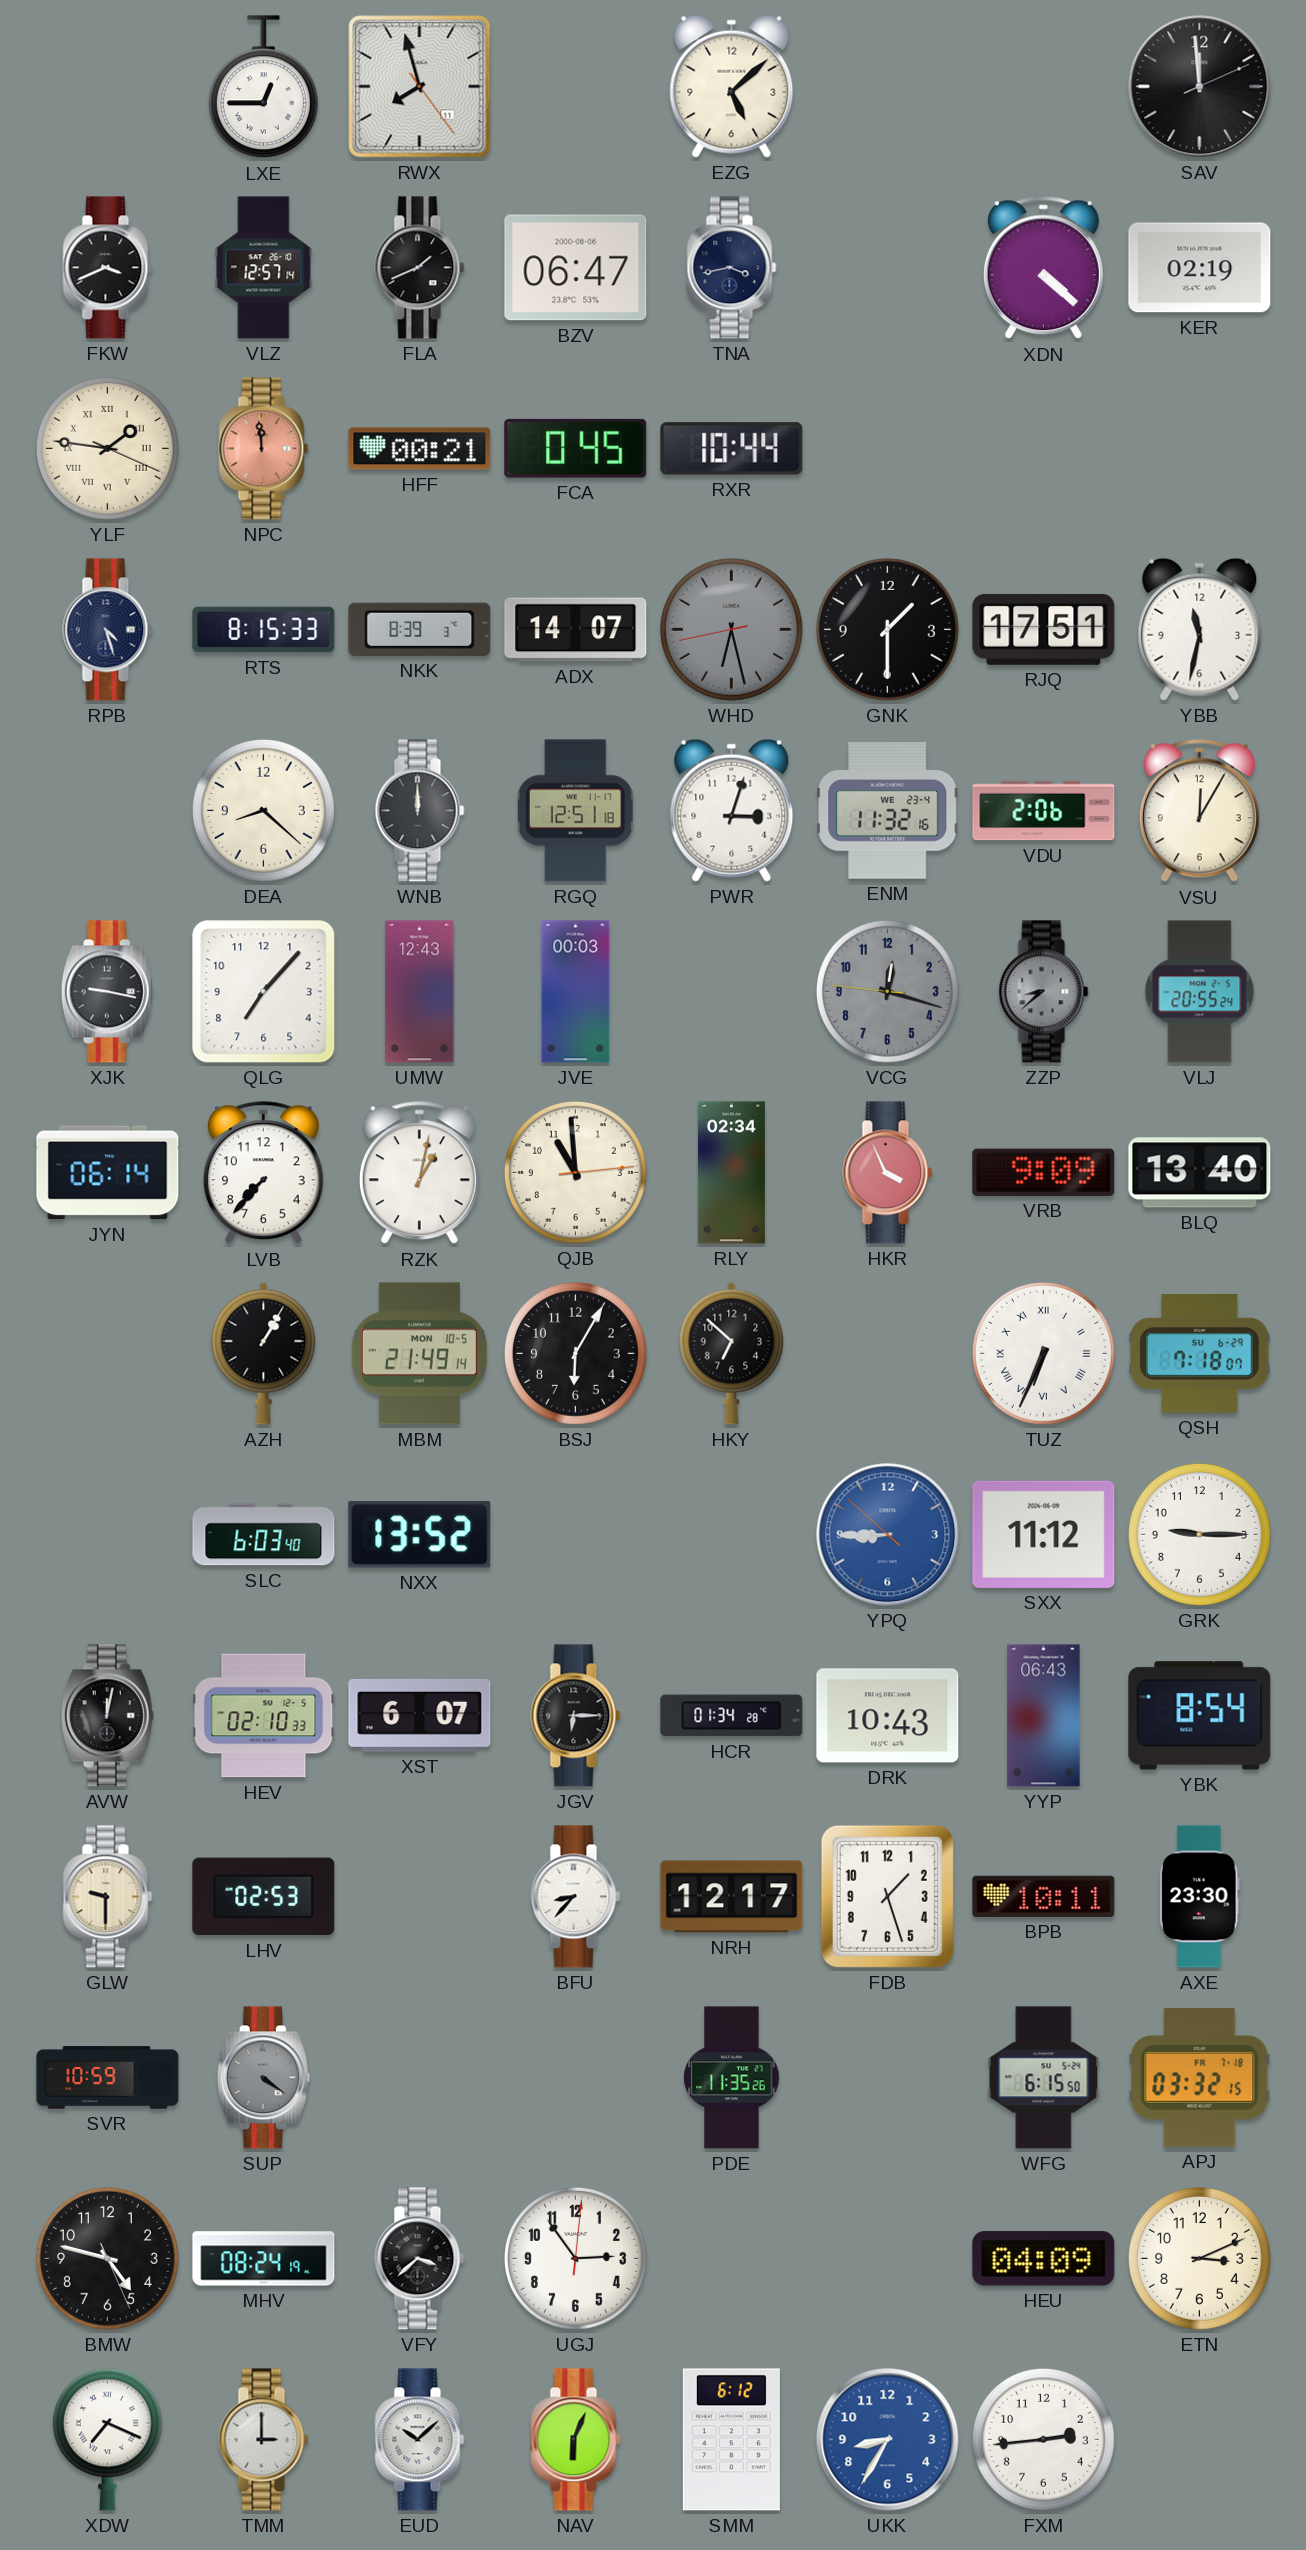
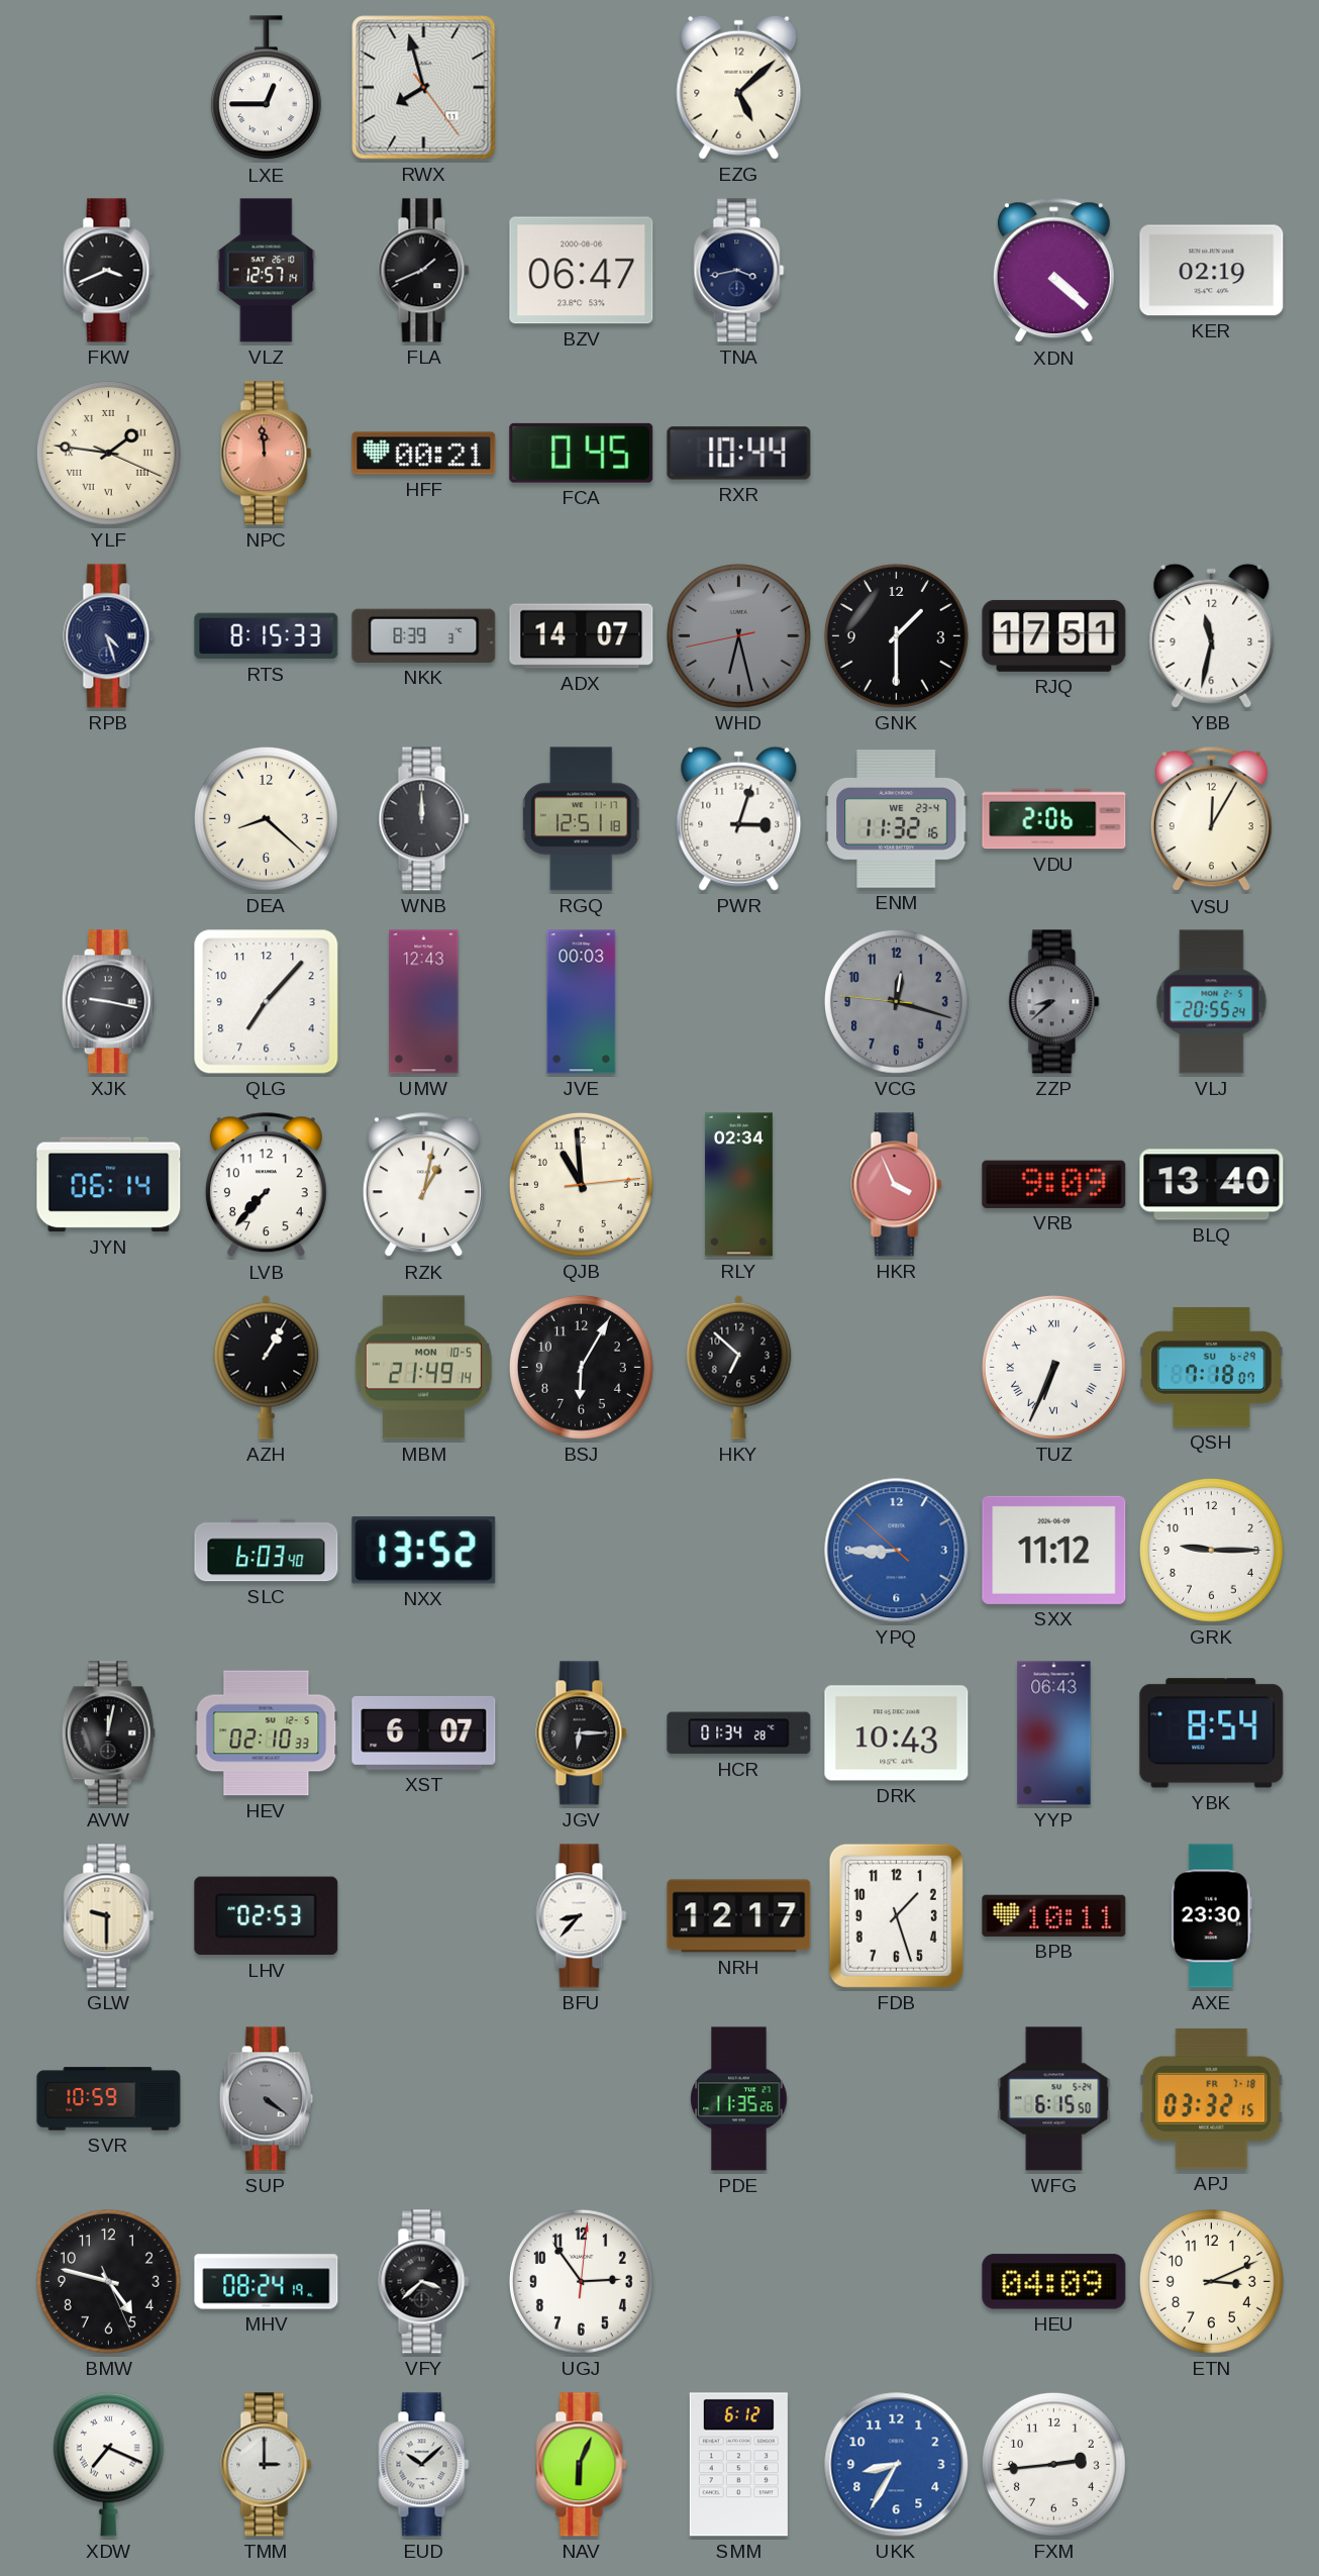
SAV: 11:59 -> none (1200, 87)
